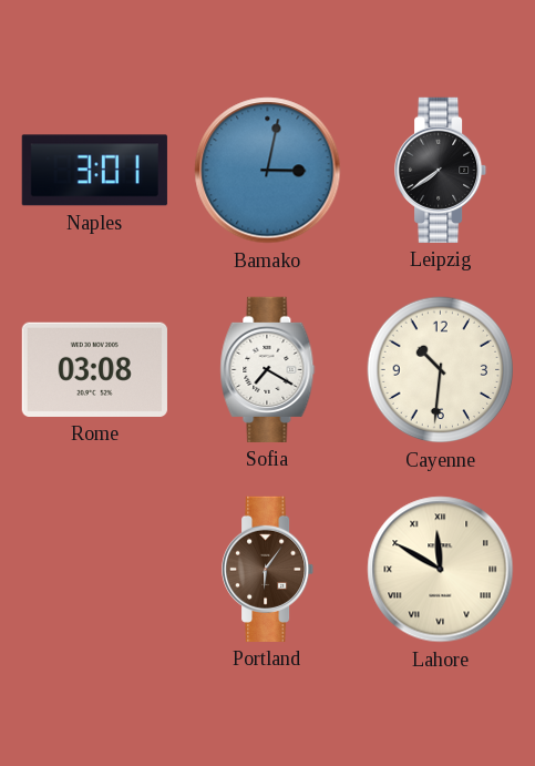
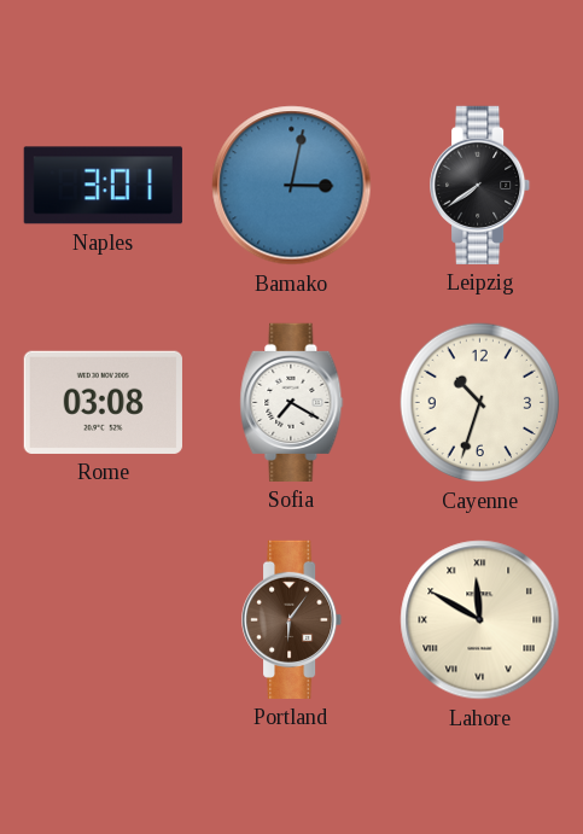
Cayenne: 10:31 -> 10:33 (480, 403)
